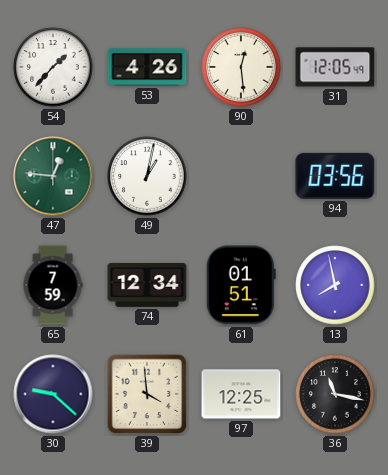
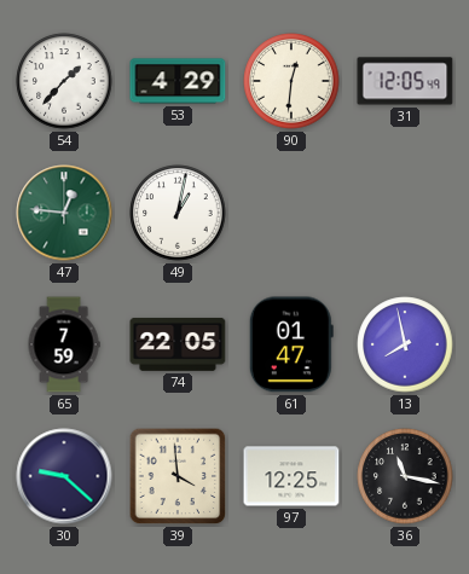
53: 4:26 -> 4:29 (178, 81)
90: 12:29 -> 12:31 (291, 81)
94: 03:56 -> none (335, 176)
74: 12:34 -> 22:05 (178, 344)
61: 01:51 -> 01:47 (291, 344)
